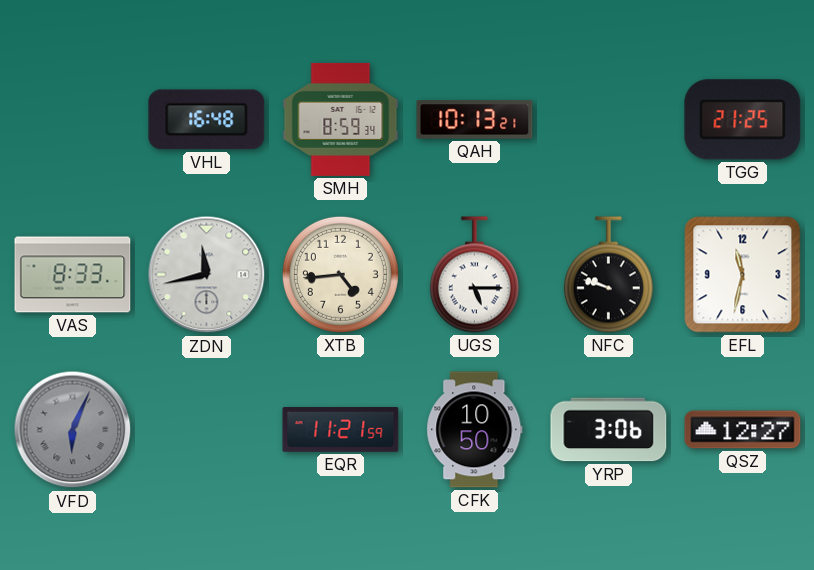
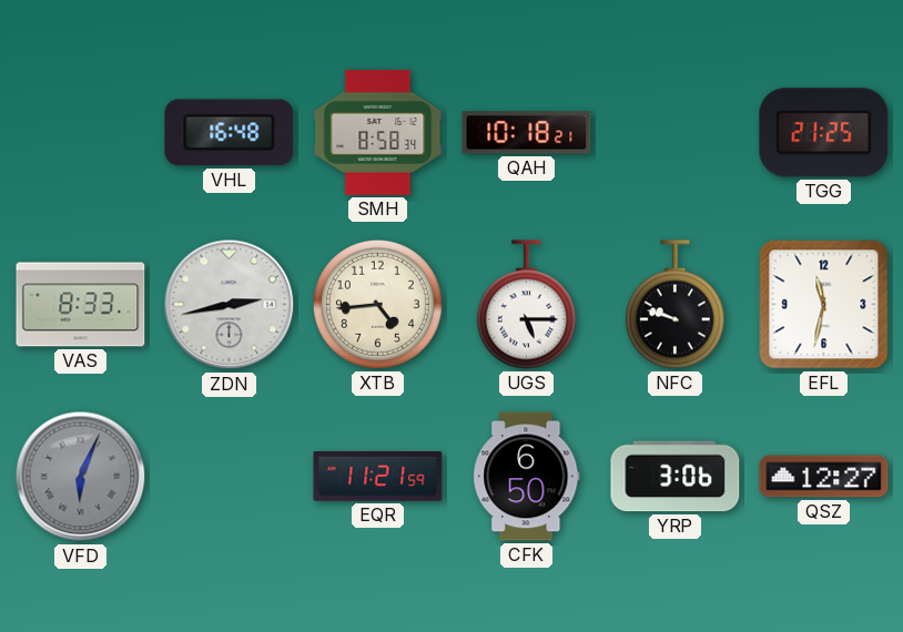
SMH: 8:59 -> 8:58 (378, 132)
QAH: 10:13 -> 10:18 (527, 133)
ZDN: 11:43 -> 2:43 (230, 305)
CFK: 10:50 -> 6:50 (527, 477)
